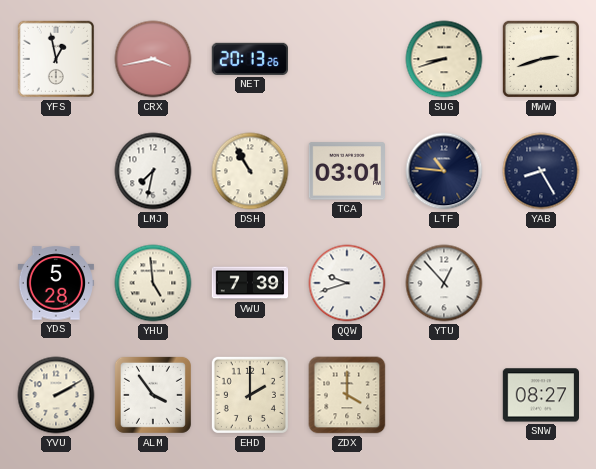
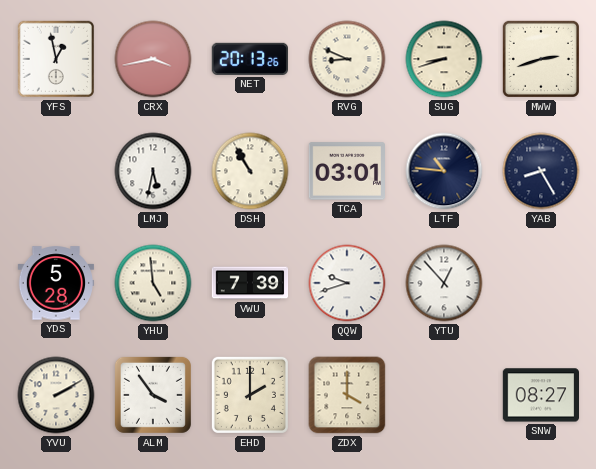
RVG: none -> 8:49 (347, 59)
LMJ: 7:32 -> 5:32 (153, 171)
